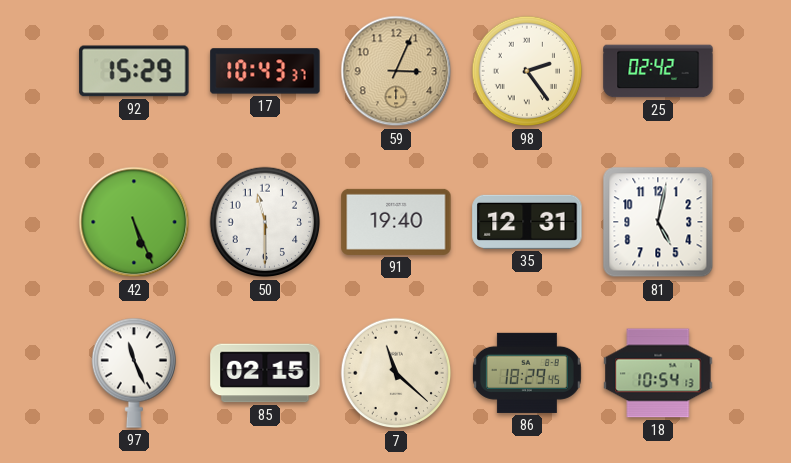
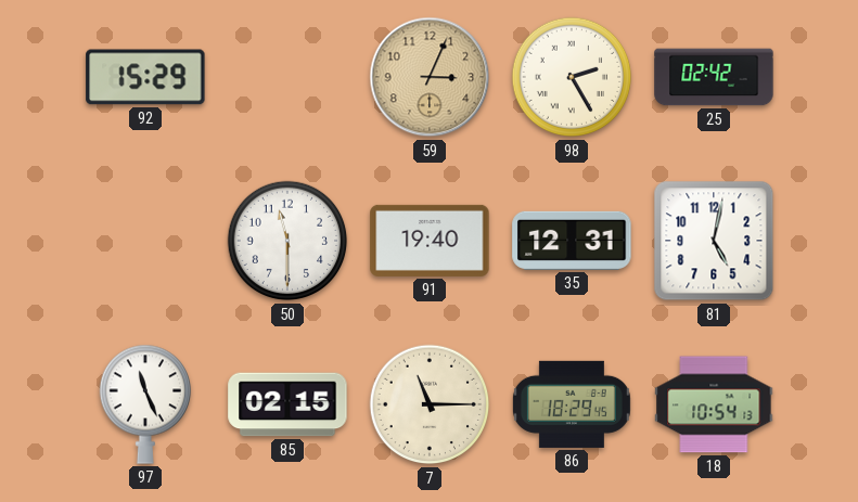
17: 10:43 -> none (265, 71)
98: 2:24 -> 2:25 (572, 77)
42: 5:26 -> none (134, 222)
7: 11:22 -> 11:15 (430, 404)
